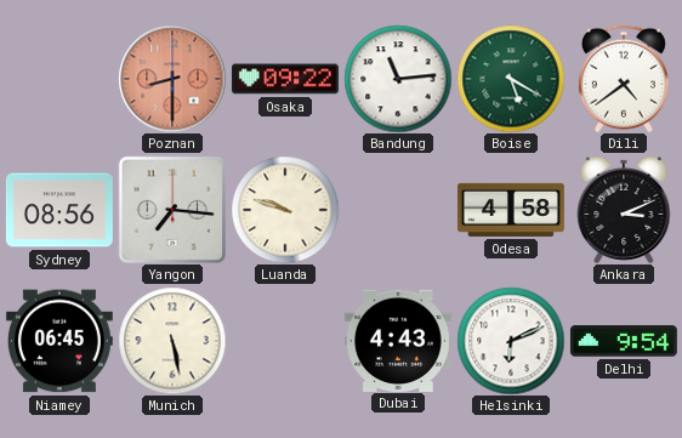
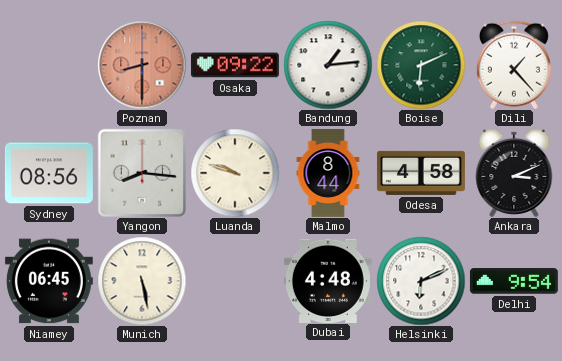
Bandung: 11:14 -> 1:14 (328, 65)
Boise: 5:20 -> 6:11 (421, 65)
Dili: 4:39 -> 1:23 (514, 65)
Yangon: 7:16 -> 8:16 (141, 172)
Malmo: none -> 8:44 (328, 173)
Dubai: 4:43 -> 4:48 (328, 280)
